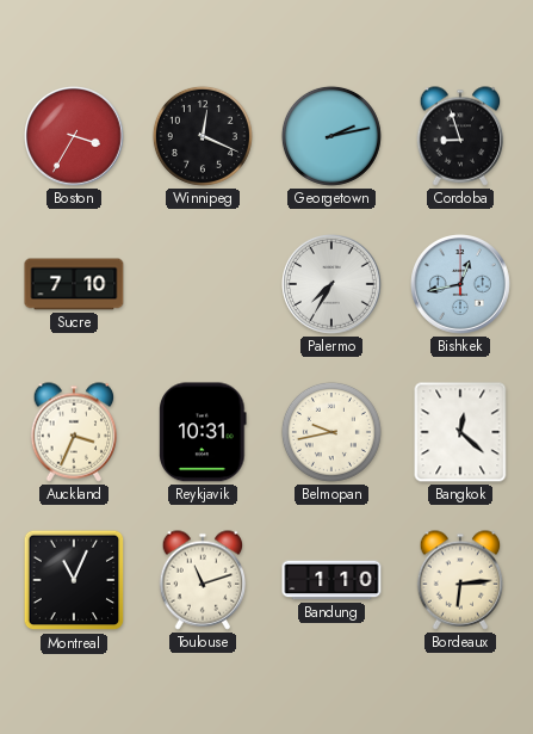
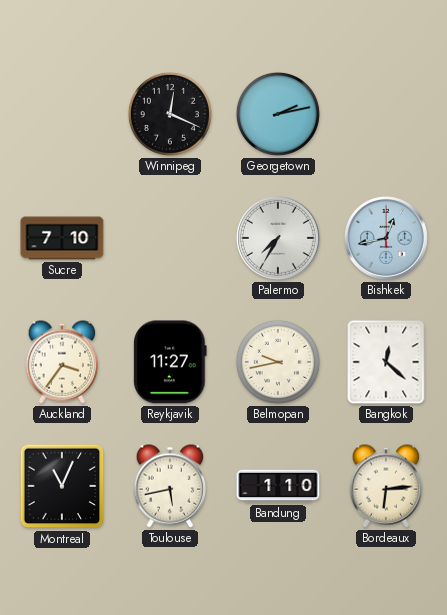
Boston: 3:35 -> none (75, 137)
Cordoba: 8:57 -> none (460, 136)
Auckland: 3:34 -> 3:36 (62, 362)
Reykjavik: 10:31 -> 11:27 (170, 362)
Toulouse: 11:12 -> 5:43 (170, 486)
